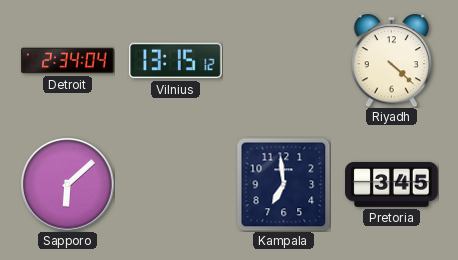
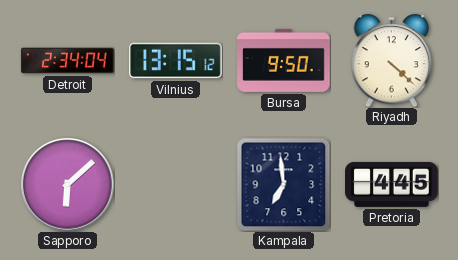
Bursa: none -> 9:50 (284, 60)
Pretoria: 3:45 -> 4:45 (392, 184)
